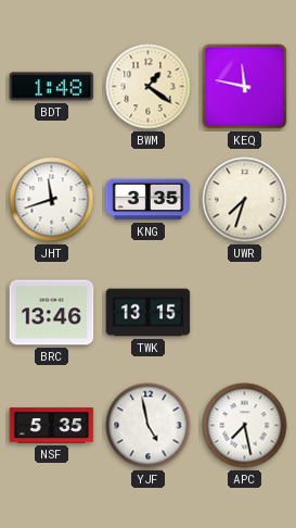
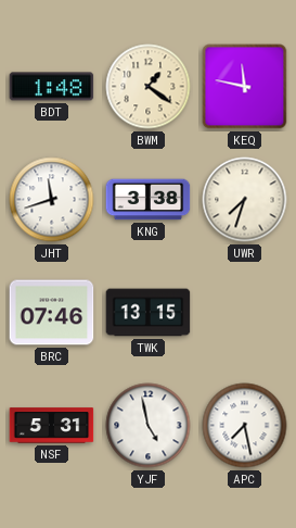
KNG: 3:35 -> 3:38 (149, 200)
BRC: 13:46 -> 07:46 (52, 313)
NSF: 5:35 -> 5:31 (52, 426)
